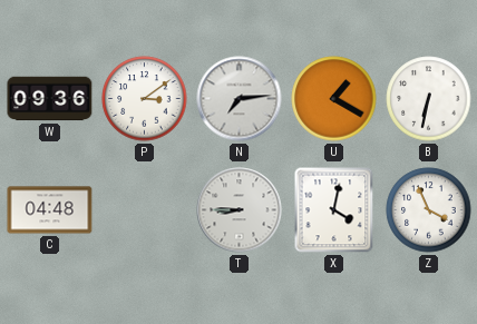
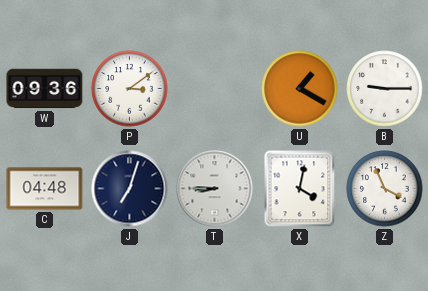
N: 7:14 -> none (240, 99)
B: 6:32 -> 9:15 (385, 89)
J: none -> 7:03 (130, 189)
